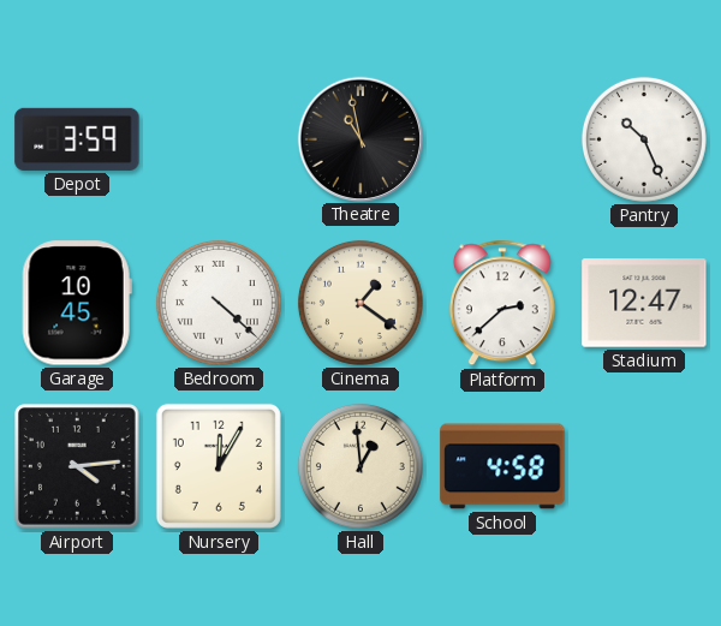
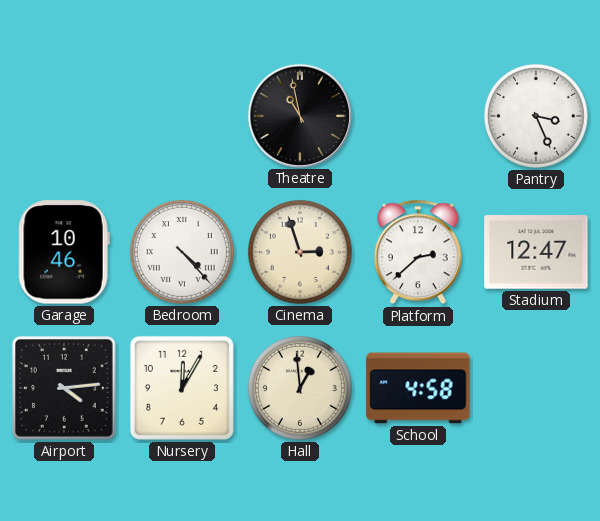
Depot: 3:59 -> none (77, 139)
Pantry: 10:26 -> 3:26 (536, 116)
Garage: 10:45 -> 10:46 (64, 252)
Bedroom: 4:22 -> 4:23 (182, 252)
Cinema: 1:21 -> 2:57 (300, 252)
